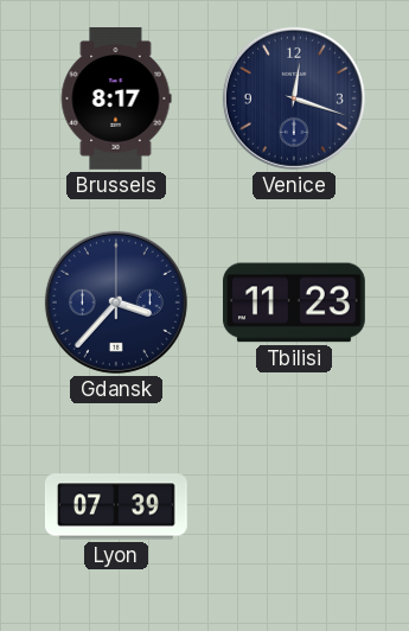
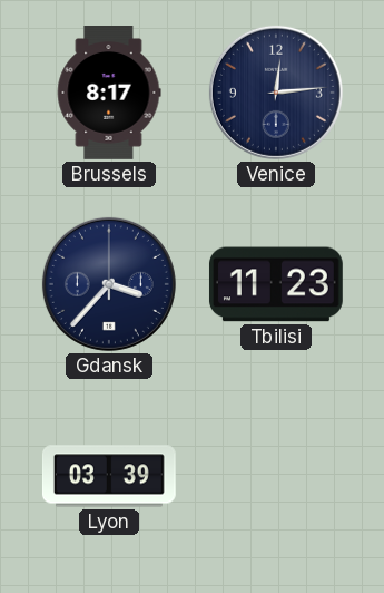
Venice: 12:18 -> 12:14 (276, 93)
Lyon: 07:39 -> 03:39 (109, 476)
